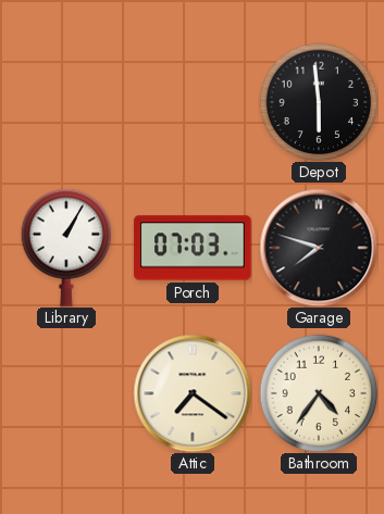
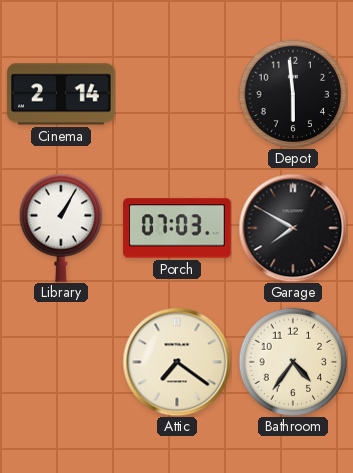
Cinema: none -> 2:14 (61, 94)
Garage: 7:48 -> 7:50 (293, 228)
